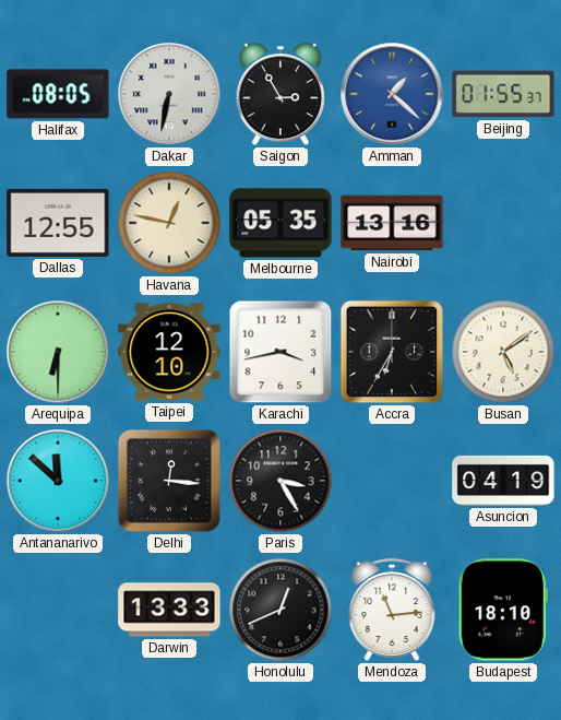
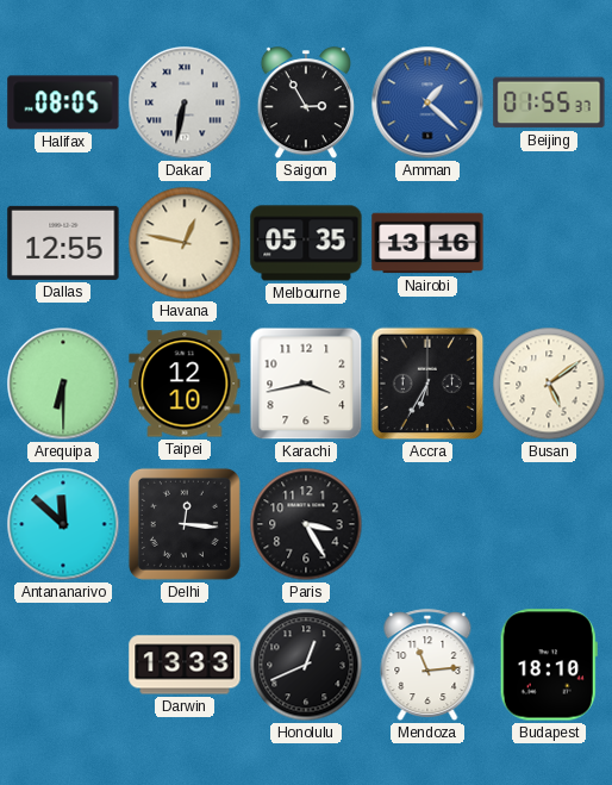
Asuncion: 04:19 -> none (503, 481)
